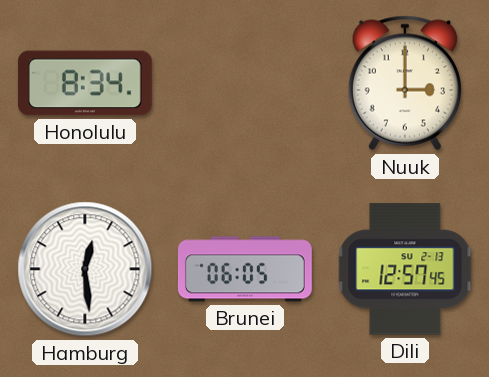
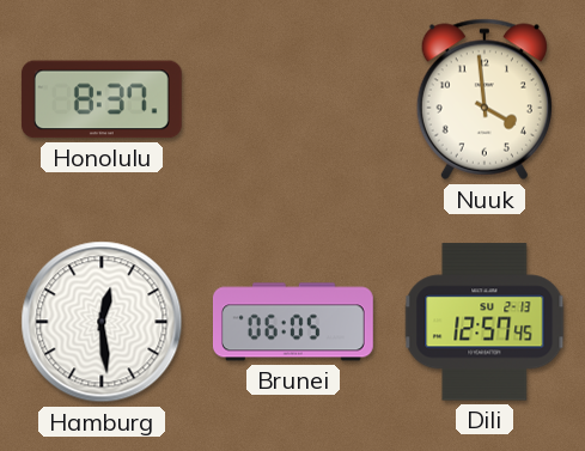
Honolulu: 8:34 -> 8:37 (102, 99)
Nuuk: 3:00 -> 3:59 (485, 99)
